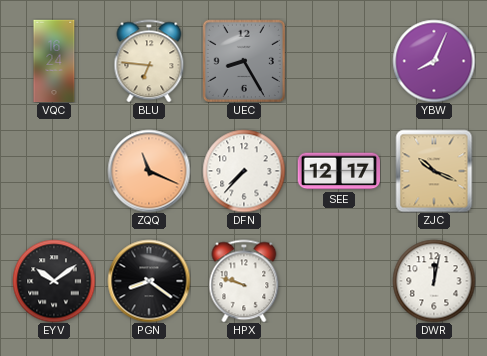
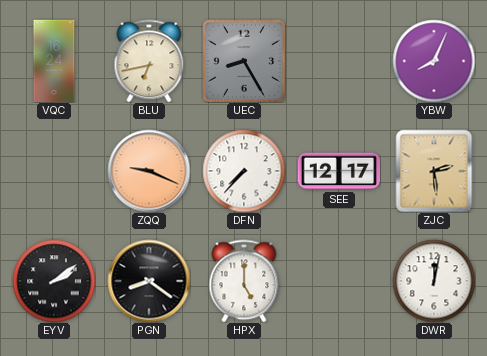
BLU: 6:46 -> 6:43 (149, 61)
ZQQ: 11:19 -> 9:19 (149, 171)
ZJC: 10:19 -> 2:29 (434, 171)
EYV: 10:09 -> 2:09 (54, 281)
HPX: 9:48 -> 5:00 (244, 281)
